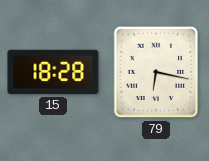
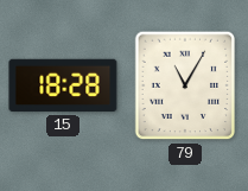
79: 6:17 -> 11:05 (185, 85)
